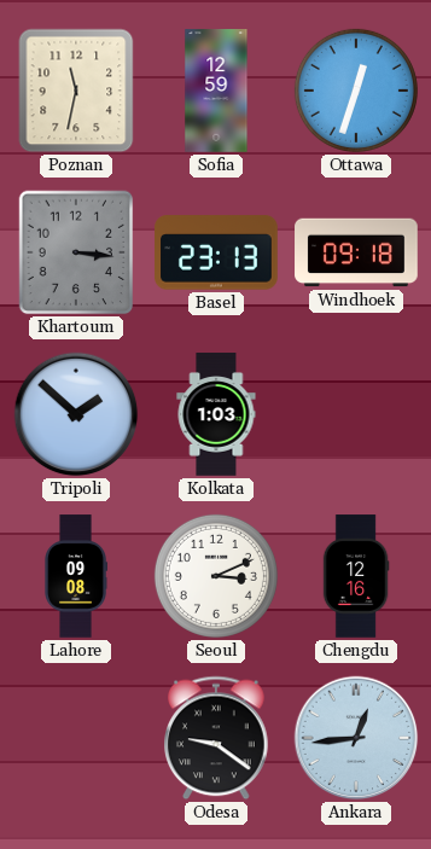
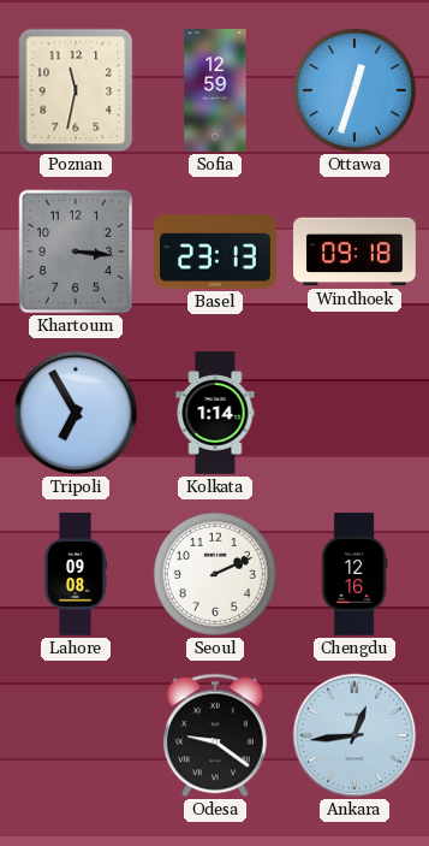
Tripoli: 1:52 -> 6:55 (76, 413)
Kolkata: 1:03 -> 1:14 (215, 413)
Seoul: 3:11 -> 2:11 (215, 574)
